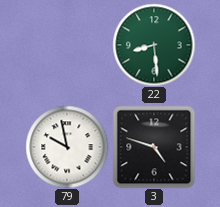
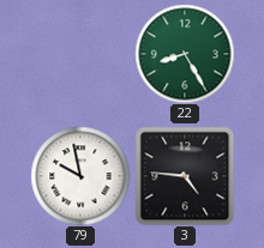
22: 8:29 -> 8:25 (185, 54)
3: 4:48 -> 4:46 (185, 176)
